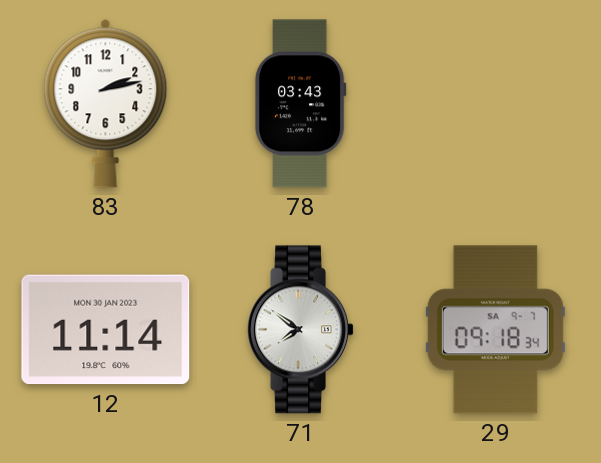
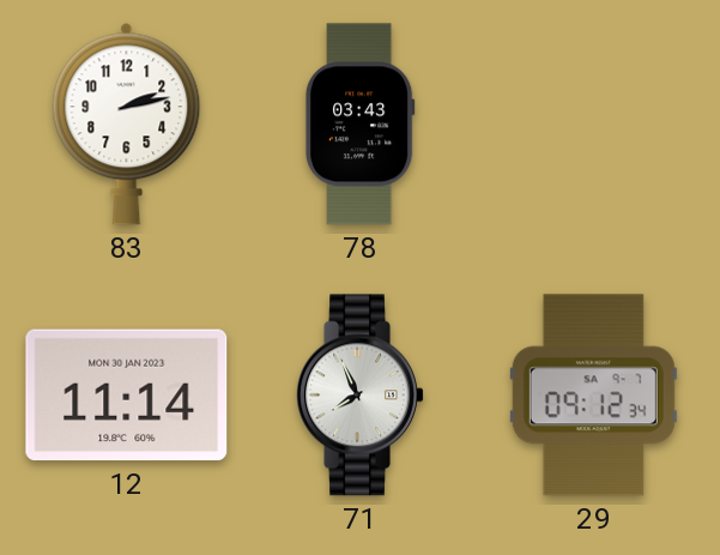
71: 7:51 -> 7:56 (359, 396)
29: 09:18 -> 09:12 (593, 396)
